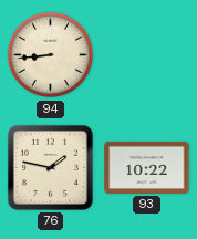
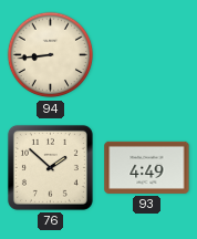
76: 1:47 -> 1:52 (50, 167)
93: 10:22 -> 4:49 (147, 167)
